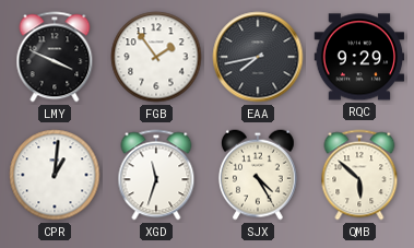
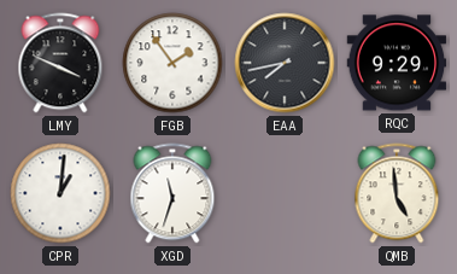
SJX: 4:25 -> none (258, 175)
QMB: 5:52 -> 4:59 (397, 193)
